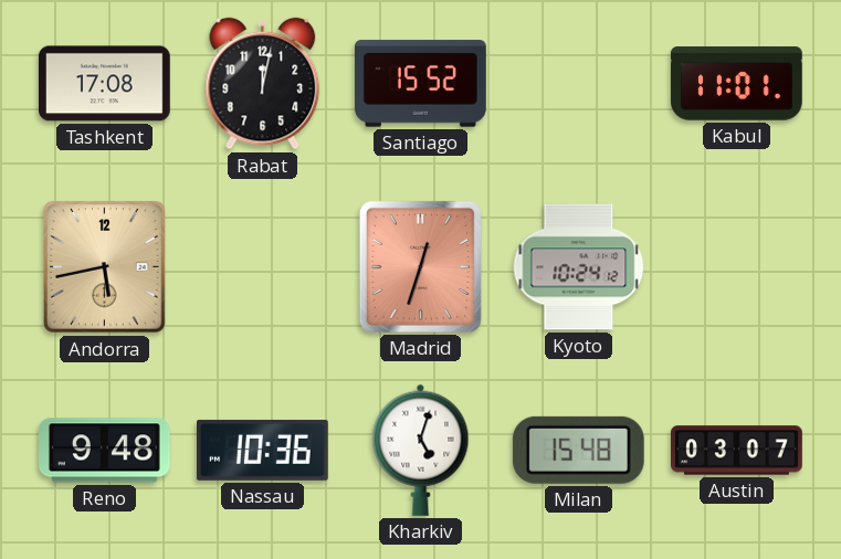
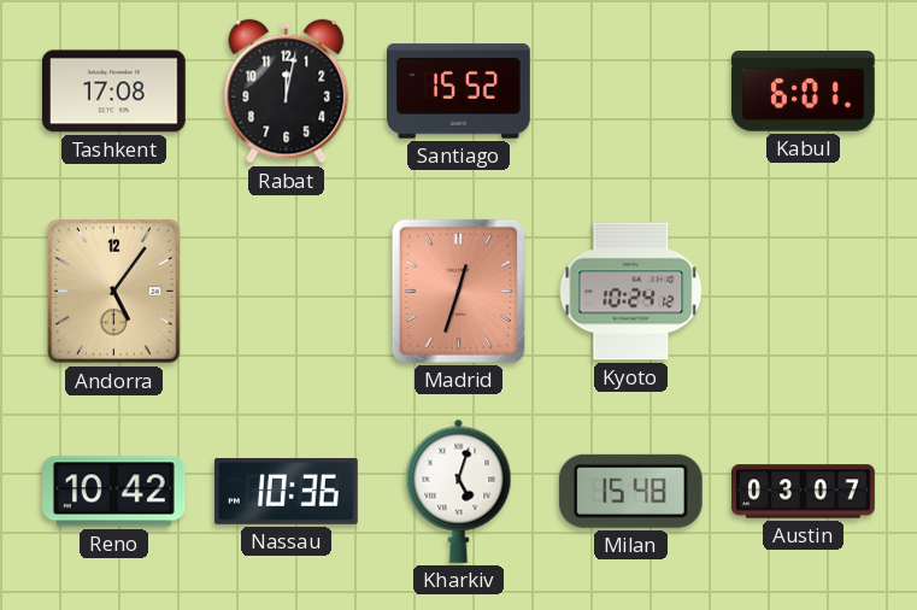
Kabul: 11:01 -> 6:01 (803, 92)
Andorra: 5:43 -> 5:06 (114, 292)
Reno: 9:48 -> 10:42 (114, 492)
